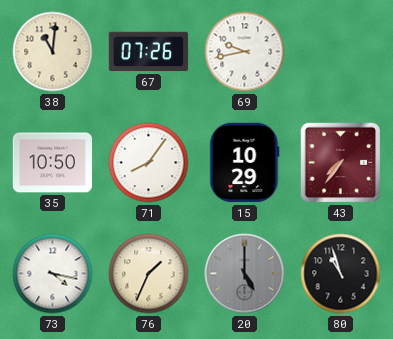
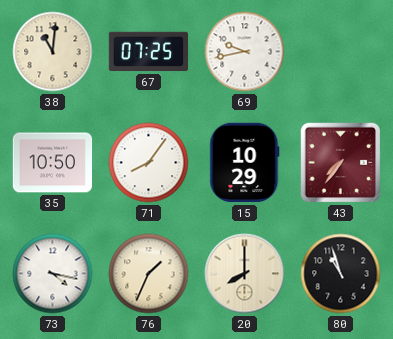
67: 07:26 -> 07:25 (149, 52)
20: 5:00 -> 8:00 (245, 274)
20 dial: grey -> cream (245, 274)
